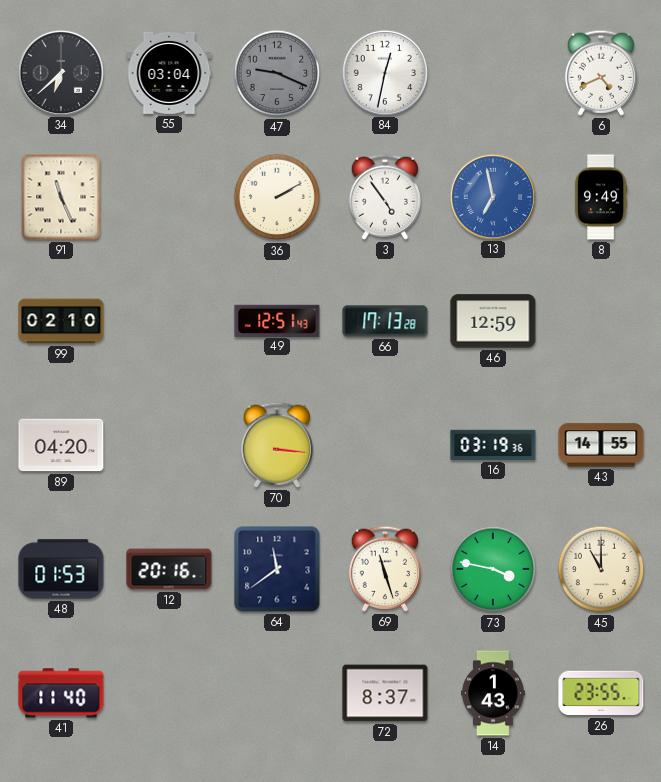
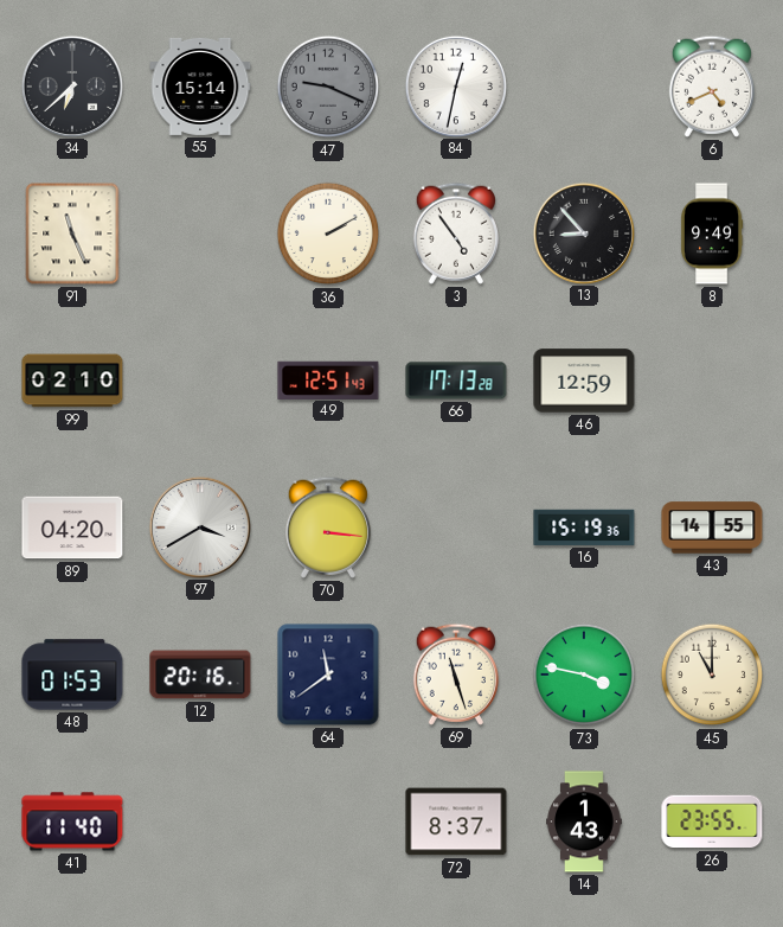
55: 03:04 -> 15:14 (200, 87)
13: 6:58 -> 8:53 (583, 232)
13 dial: blue -> black (583, 232)
97: none -> 3:40 (199, 526)
16: 03:19 -> 15:19 (584, 528)
